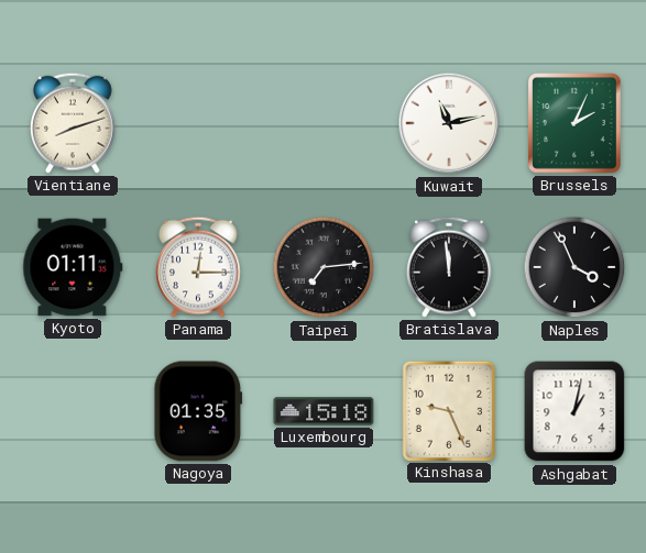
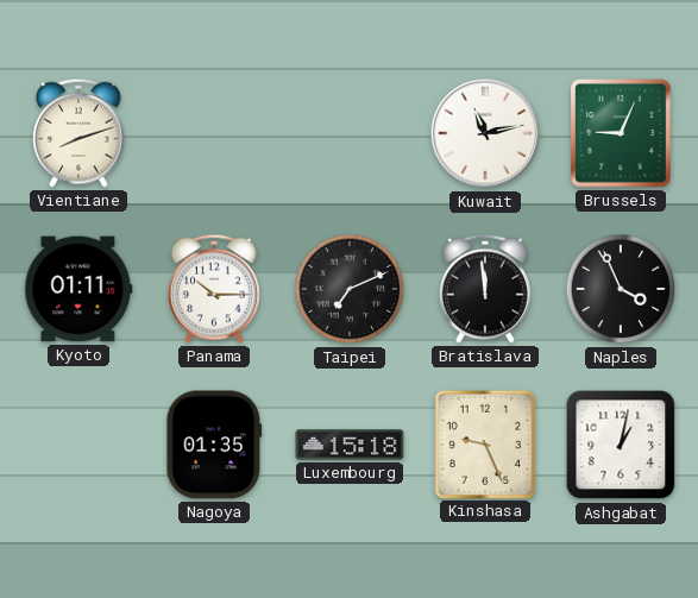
Brussels: 2:04 -> 9:04 (622, 134)
Panama: 12:15 -> 10:15 (215, 289)
Taipei: 7:14 -> 7:11 (350, 289)
